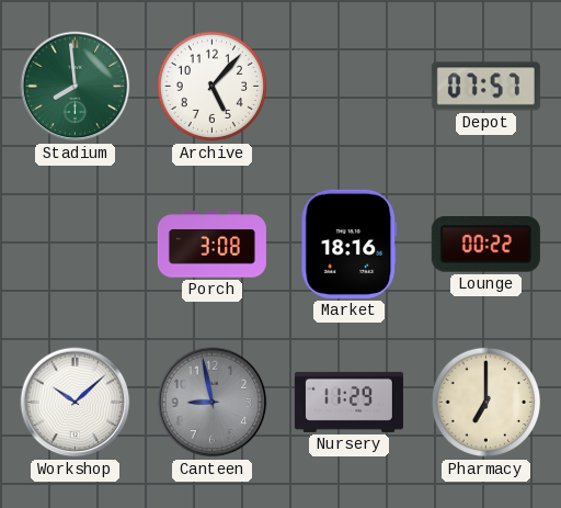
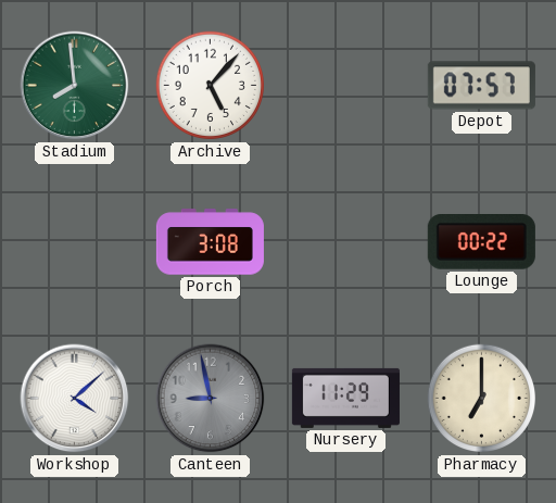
Market: 18:16 -> none (350, 244)
Workshop: 10:08 -> 4:08 (75, 399)
